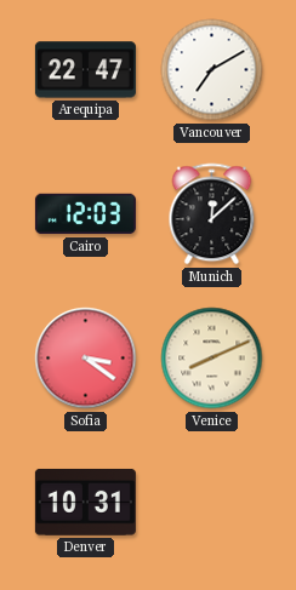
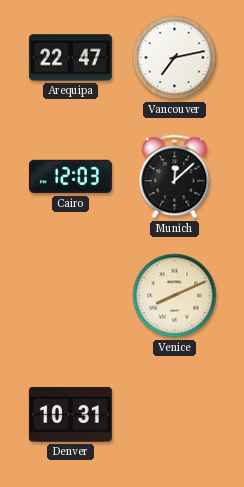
Vancouver: 7:10 -> 7:13 (175, 58)
Sofia: 3:21 -> none (86, 359)
